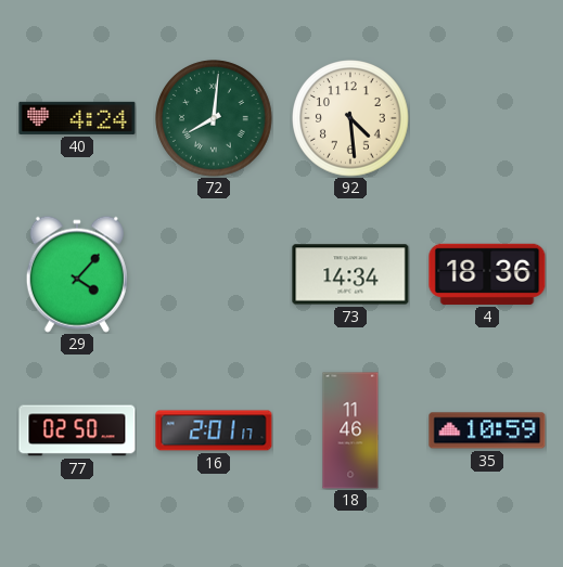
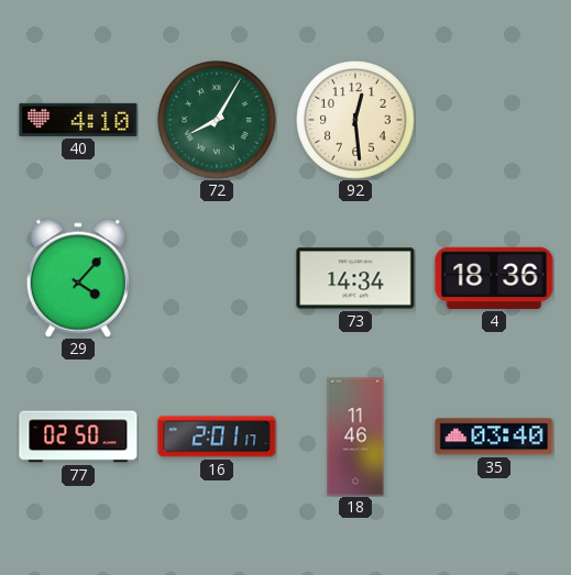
40: 4:24 -> 4:10 (78, 120)
72: 8:01 -> 8:05 (217, 120)
92: 4:29 -> 12:29 (355, 120)
35: 10:59 -> 03:40 (494, 436)
